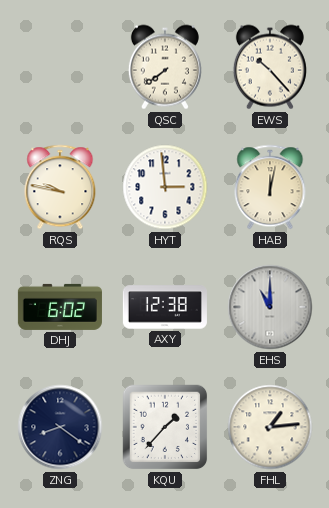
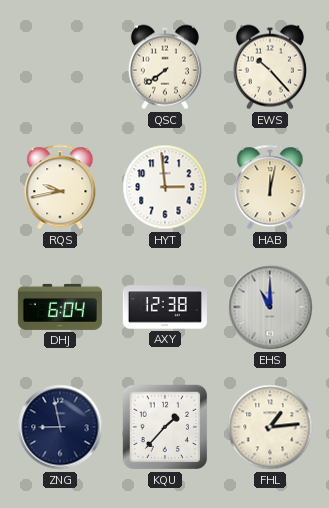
RQS: 9:47 -> 9:43 (60, 187)
DHJ: 6:02 -> 6:04 (60, 307)
ZNG: 8:21 -> 8:58 (60, 427)
